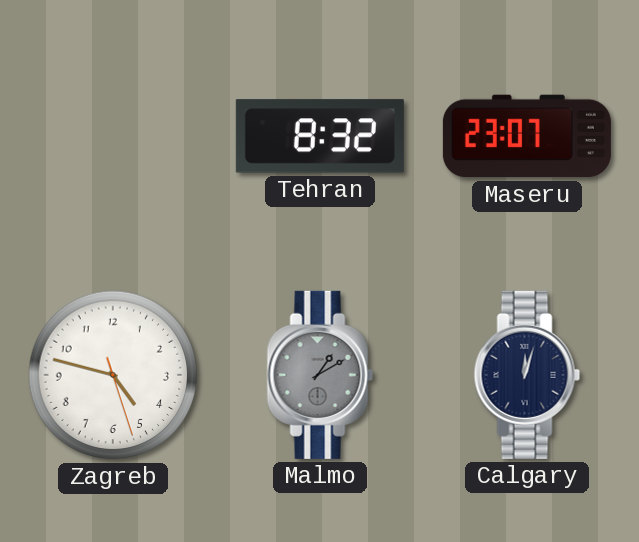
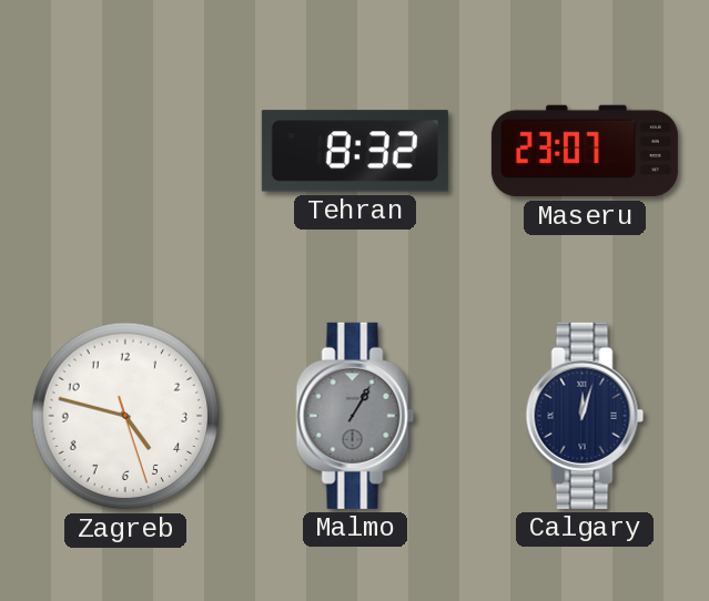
Malmo: 1:10 -> 1:05 (355, 416)
